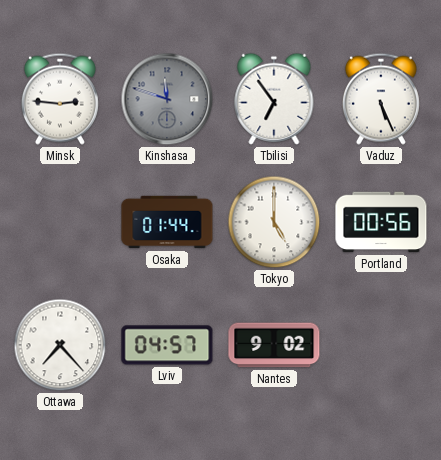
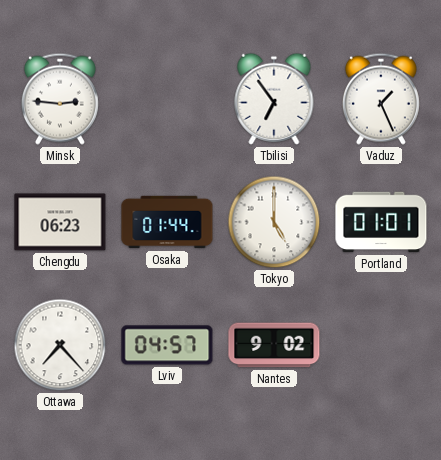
Kinshasa: 11:48 -> none (167, 99)
Vaduz: 5:26 -> 1:26 (381, 99)
Chengdu: none -> 06:23 (60, 222)
Portland: 00:56 -> 01:01 (381, 222)
